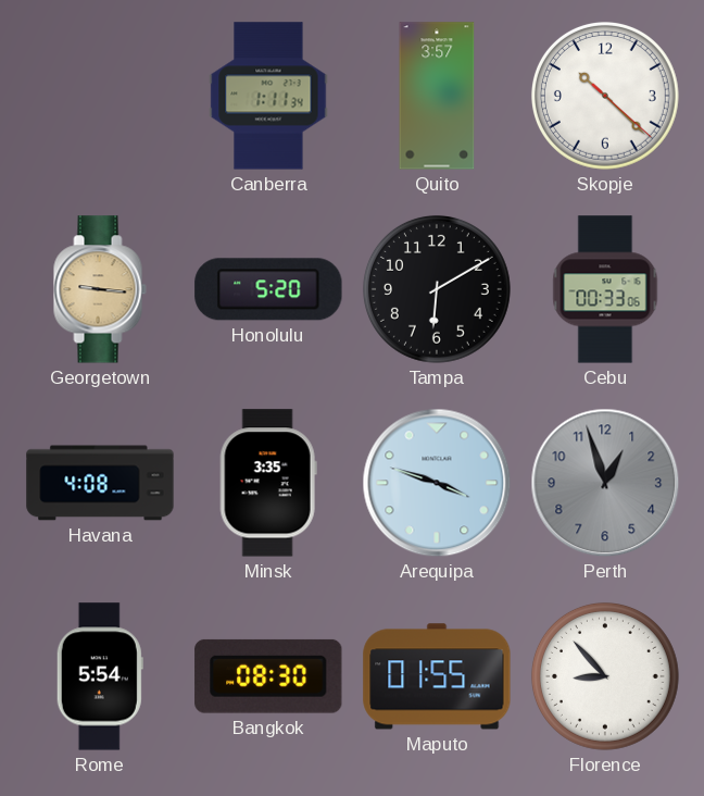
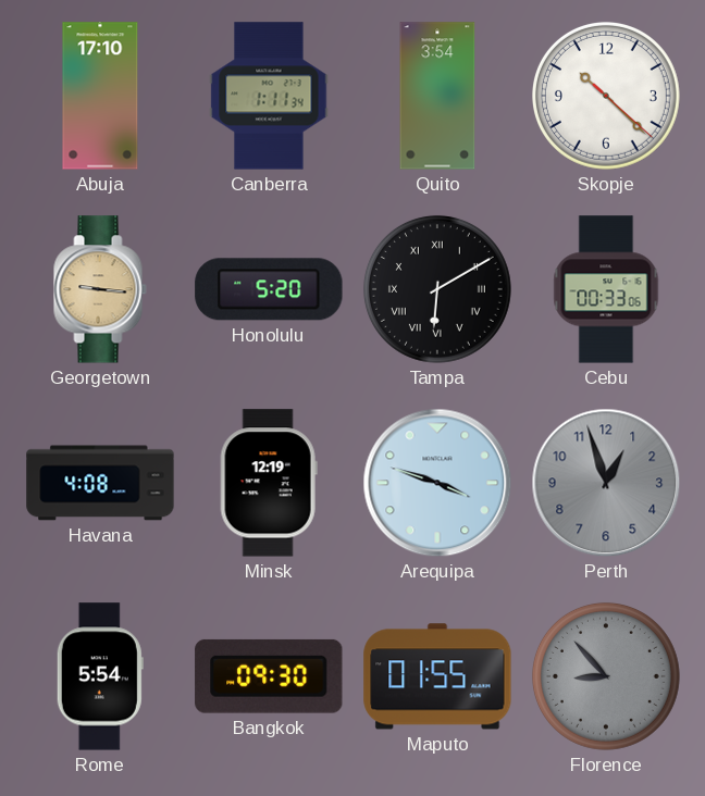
Abuja: none -> 17:10 (100, 96)
Quito: 3:57 -> 3:54 (437, 96)
Tampa numerals: Arabic -> Roman (437, 289)
Minsk: 3:35 -> 12:19 (269, 483)
Bangkok: 08:30 -> 09:30 (269, 676)
Florence dial: white -> grey (606, 676)
